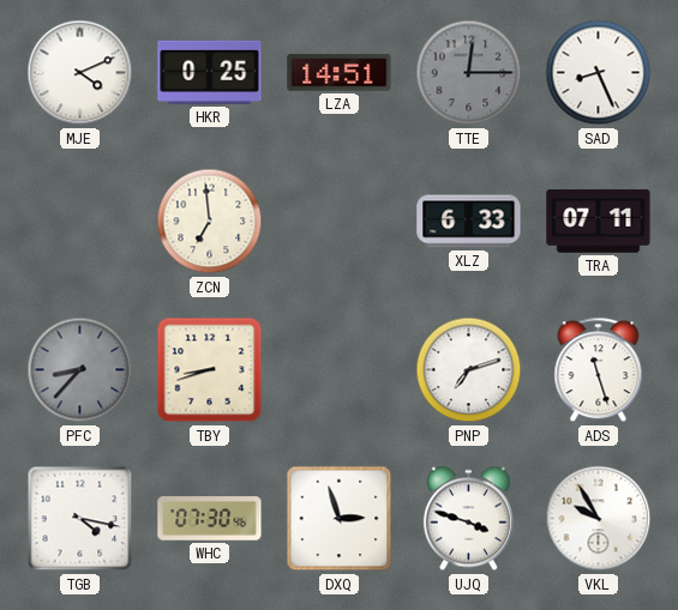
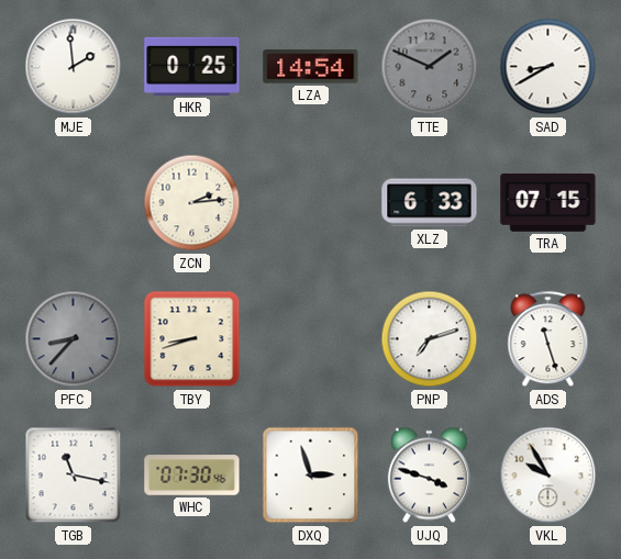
MJE: 4:11 -> 1:59 (74, 67)
LZA: 14:51 -> 14:54 (311, 67)
TTE: 12:15 -> 1:49 (430, 67)
SAD: 8:26 -> 8:40 (548, 67)
ZCN: 6:59 -> 2:14 (192, 203)
TRA: 07:11 -> 07:15 (548, 203)
TGB: 4:17 -> 11:17 (74, 476)
